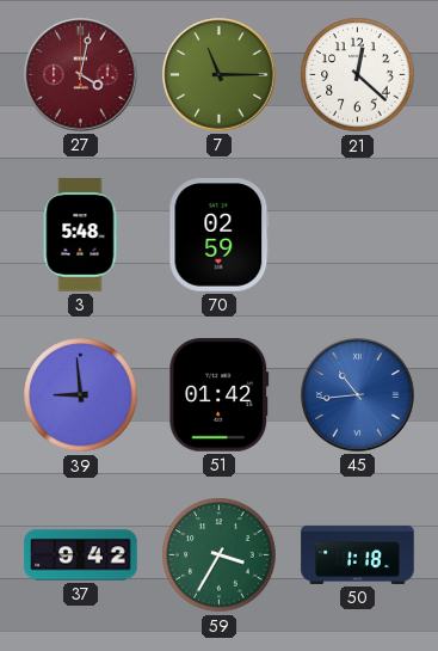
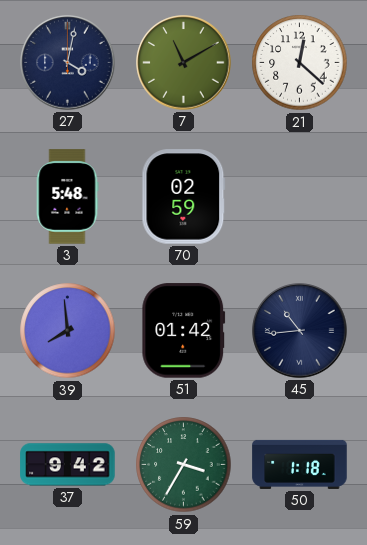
27 dial: burgundy -> navy (68, 63)
7: 11:15 -> 11:10 (184, 63)
39: 8:59 -> 7:59 (68, 331)
45 dial: blue -> navy (300, 331)
